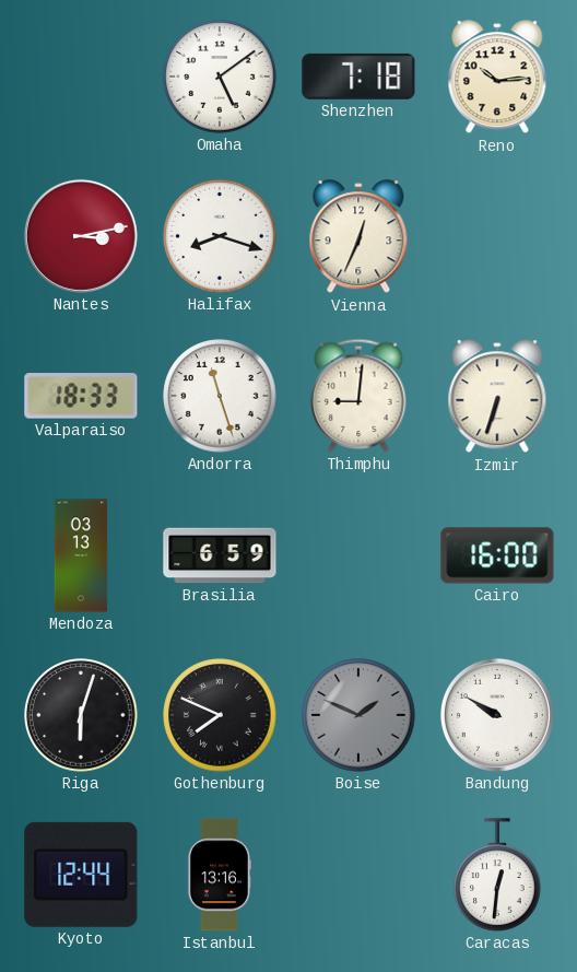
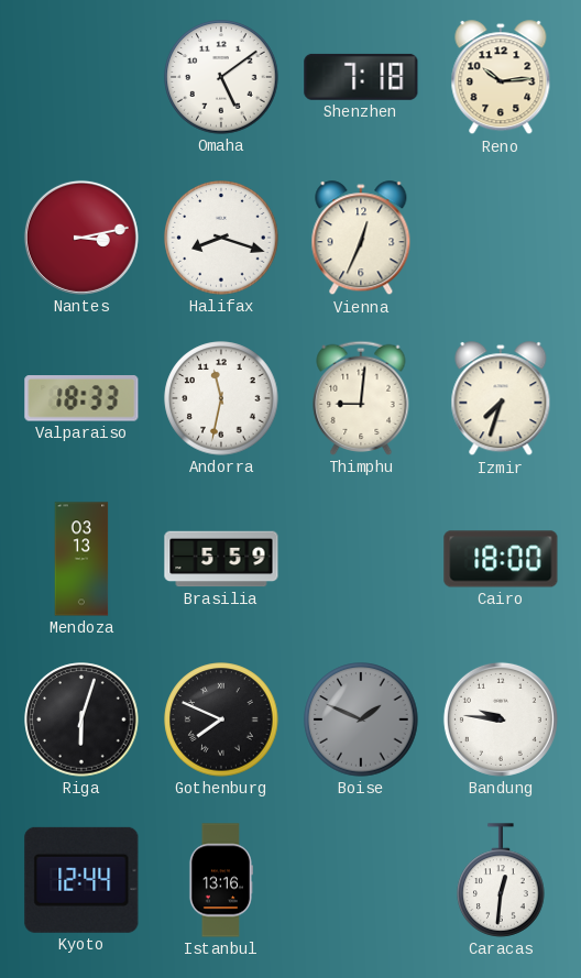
Andorra: 11:27 -> 11:32 (221, 398)
Izmir: 6:33 -> 7:33 (501, 399)
Brasilia: 6:59 -> 5:59 (221, 559)
Cairo: 16:00 -> 18:00 (501, 559)
Bandung: 9:50 -> 9:46 (501, 719)
